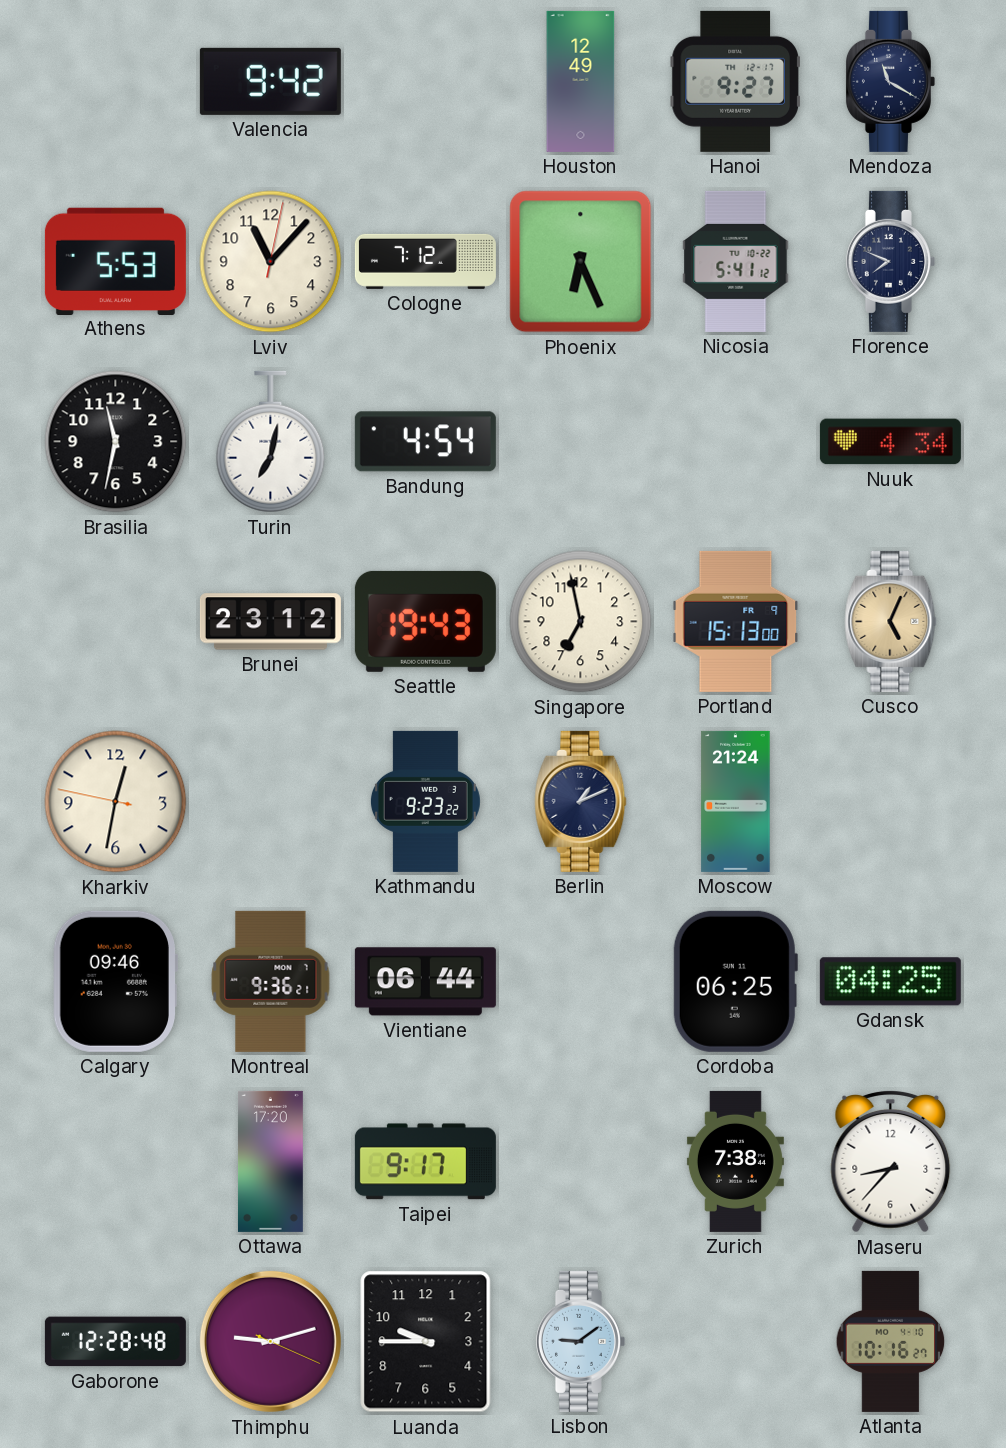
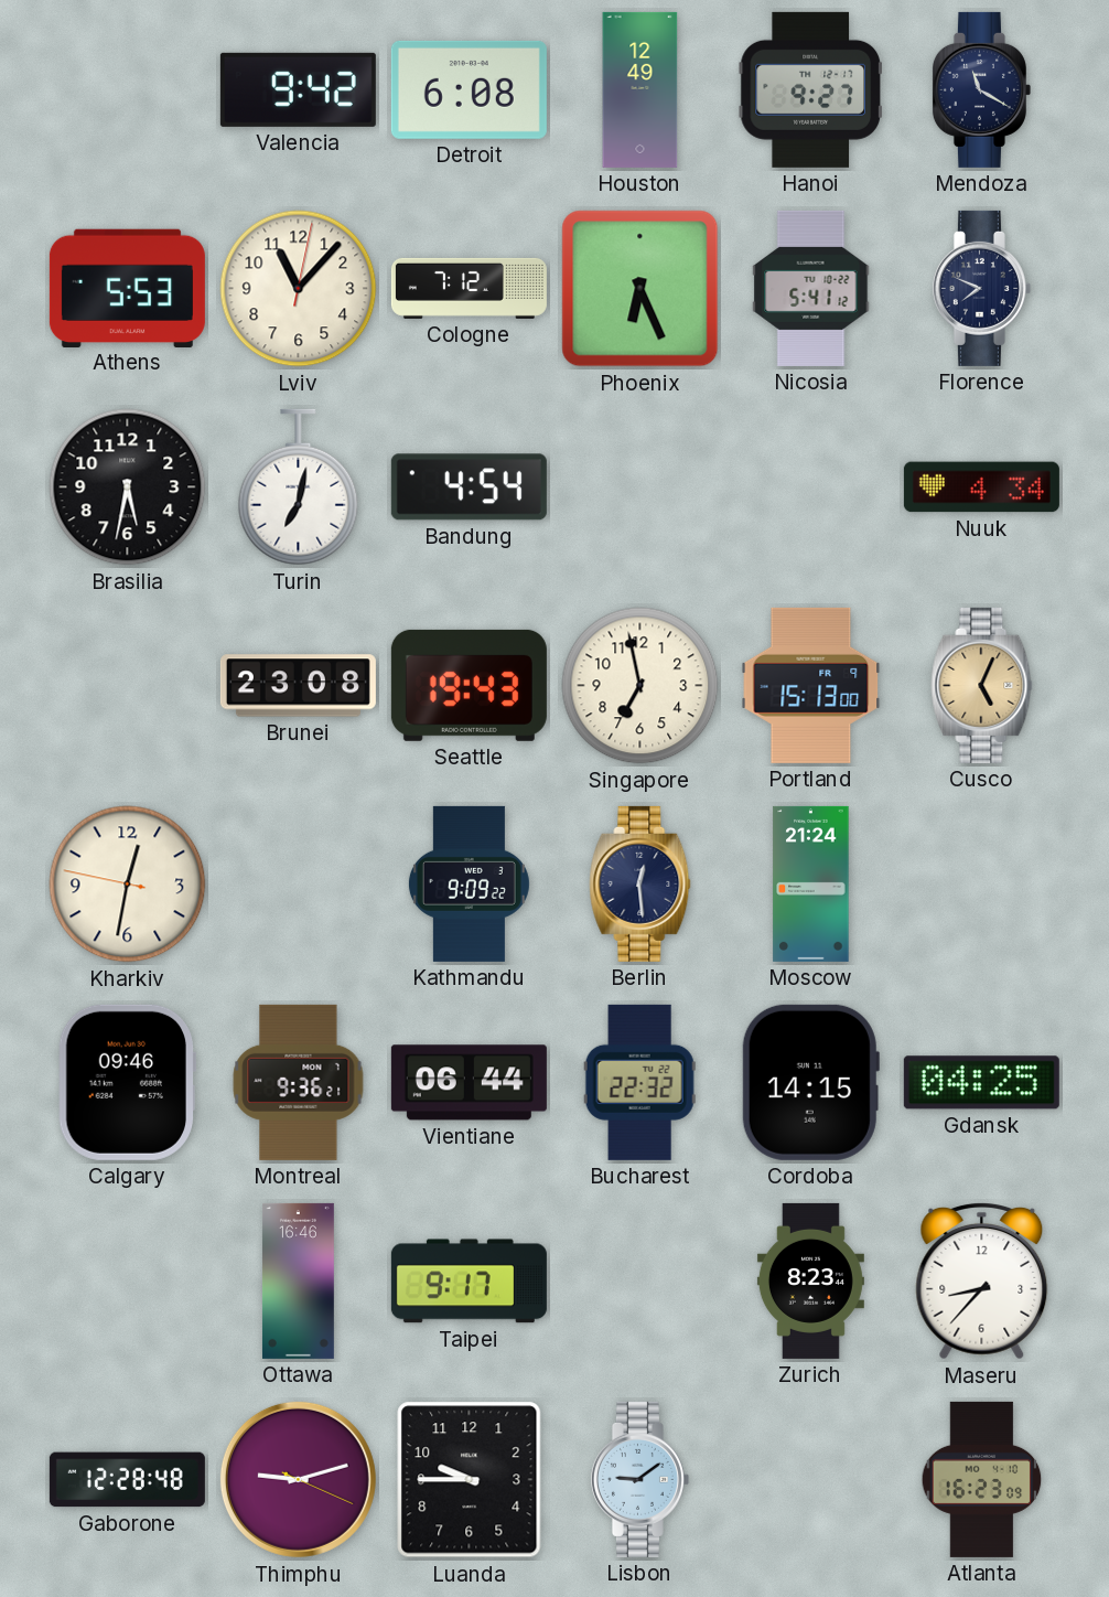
Detroit: none -> 6:08 (469, 89)
Brasilia: 11:32 -> 5:32 (128, 487)
Brunei: 23:12 -> 23:08 (298, 686)
Kathmandu: 9:23 -> 9:09 (469, 883)
Berlin: 1:11 -> 12:29 (640, 883)
Bucharest: none -> 22:32 (639, 1082)
Cordoba: 06:25 -> 14:15 (810, 1082)
Ottawa: 17:20 -> 16:46 (298, 1280)
Zurich: 7:38 -> 8:23 (810, 1280)
Atlanta: 10:16 -> 16:23 (982, 1479)
